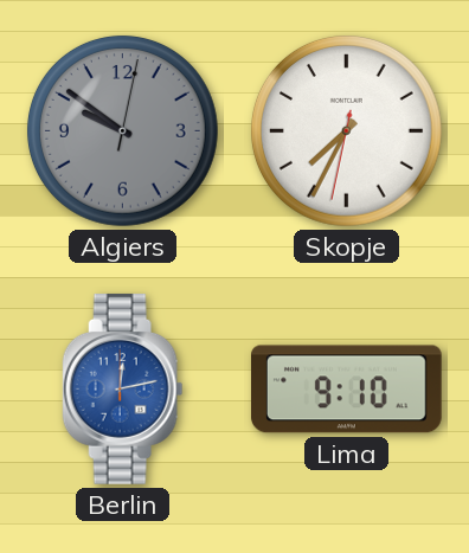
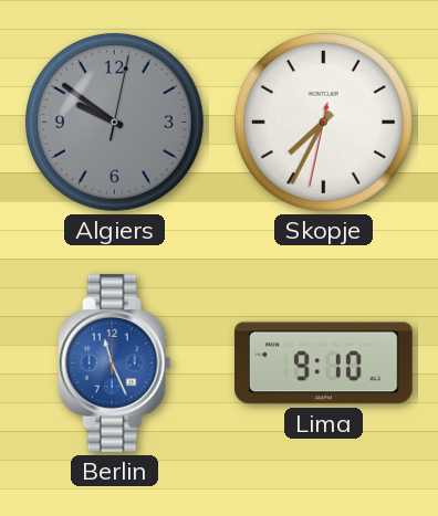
Berlin: 12:13 -> 11:26 (115, 362)
